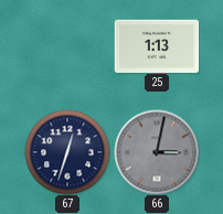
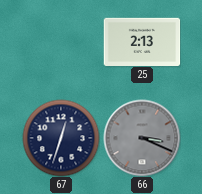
25: 1:13 -> 2:13 (142, 41)
66: 3:02 -> 3:19 (142, 138)
